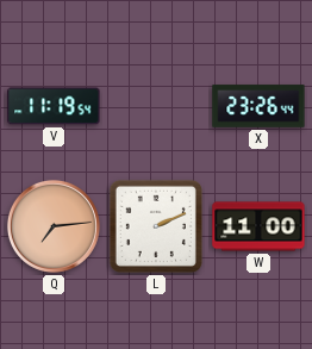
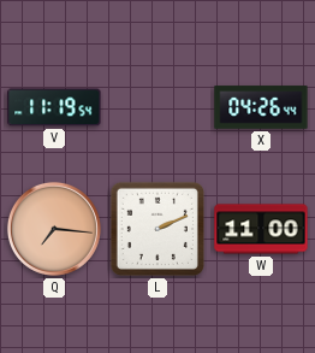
X: 23:26 -> 04:26 (261, 107)
Q: 7:14 -> 7:16 (54, 229)
